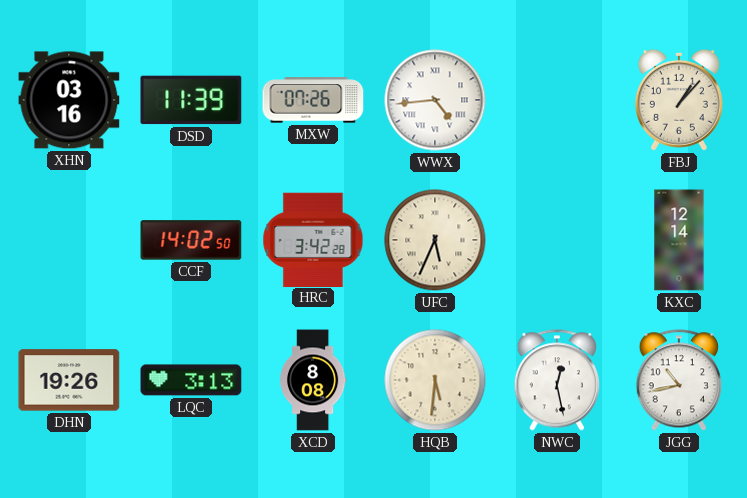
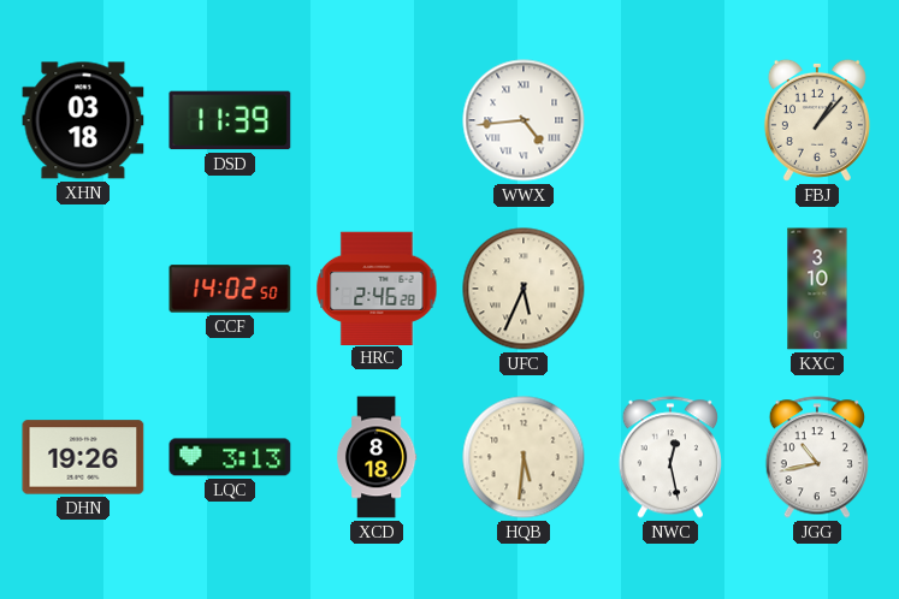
XHN: 03:16 -> 03:18 (83, 120)
MXW: 07:26 -> none (313, 100)
HRC: 3:42 -> 2:46 (377, 287)
KXC: 12:14 -> 3:10 (817, 289)
XCD: 8:08 -> 8:18 (377, 457)
